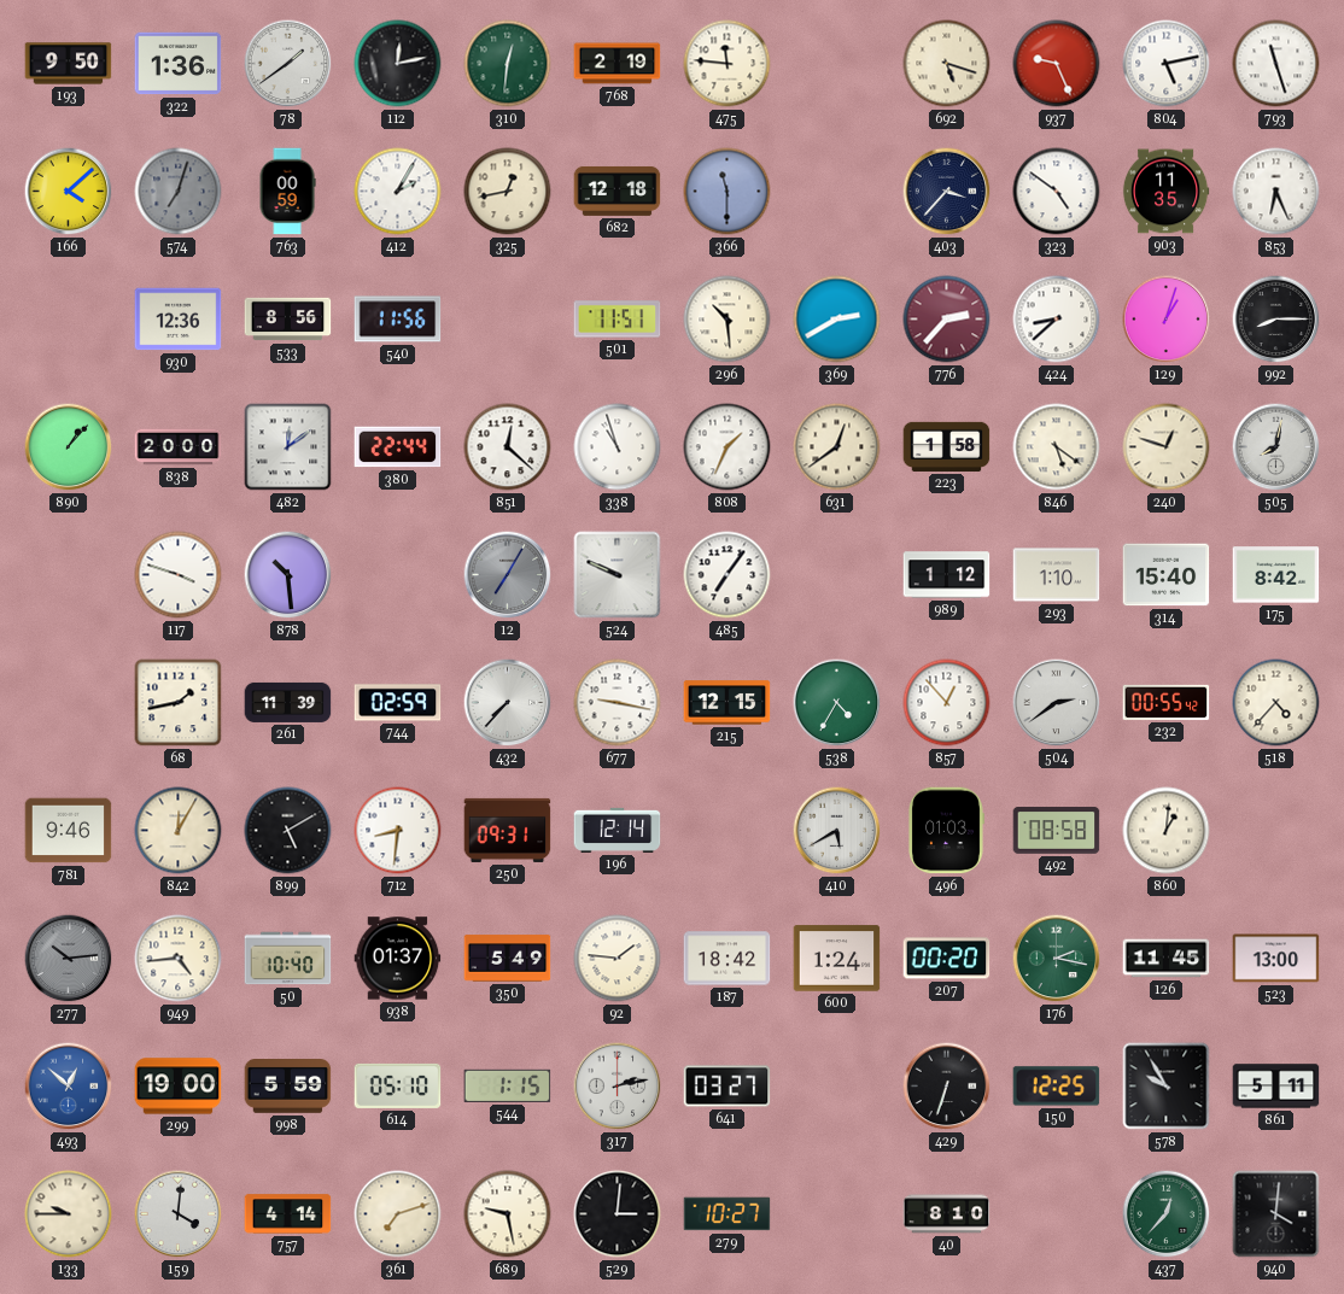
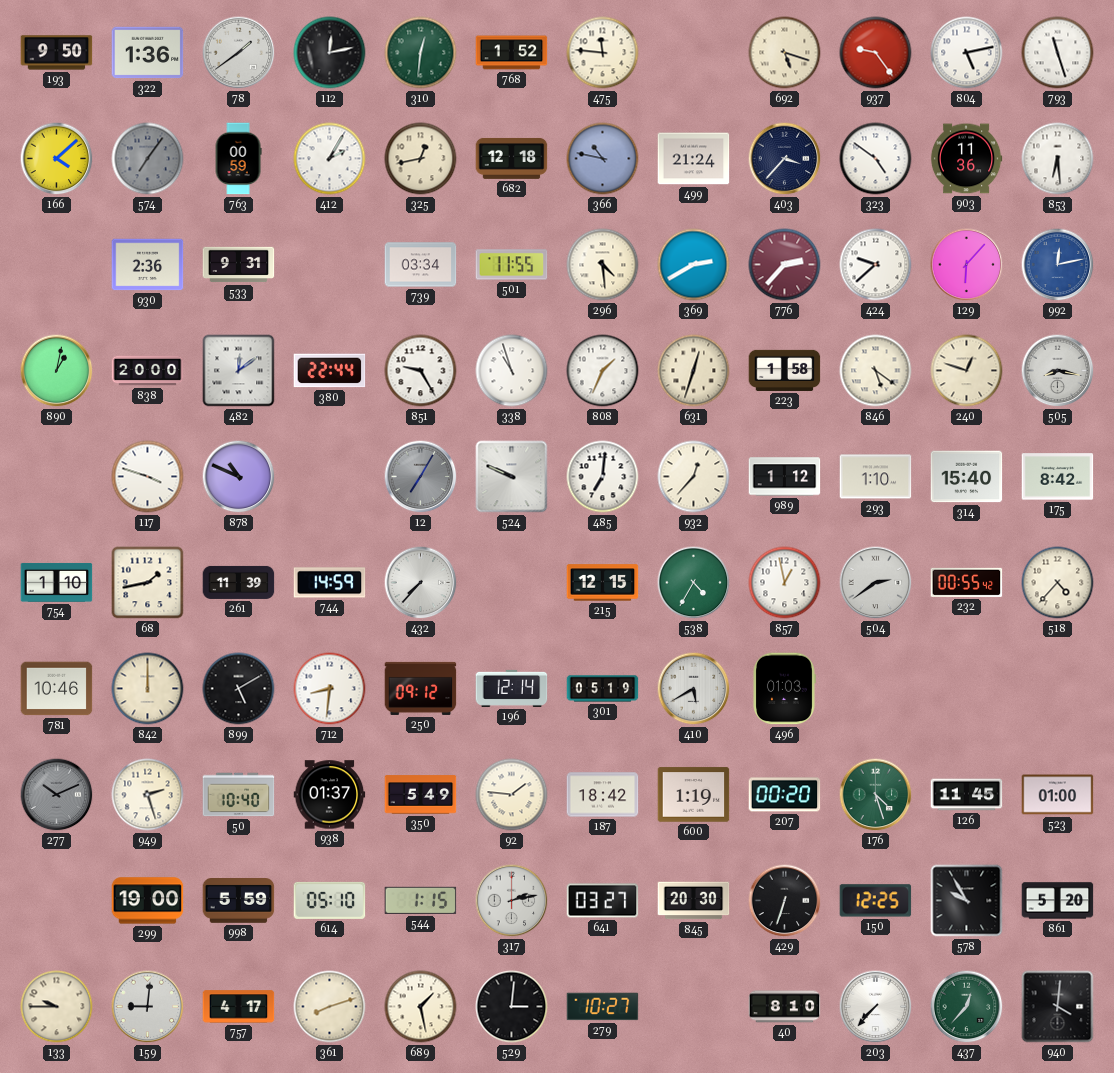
768: 2:19 -> 1:52 (512, 53)
937: 9:26 -> 9:24 (876, 53)
574: 7:03 -> 7:06 (148, 159)
366: 11:30 -> 10:47 (603, 159)
499: none -> 21:24 (694, 159)
903: 11:35 -> 11:36 (966, 159)
853: 6:26 -> 6:29 (1058, 159)
930: 12:36 -> 2:36 (148, 265)
533: 8:56 -> 9:31 (239, 265)
540: 11:56 -> none (398, 320)
739: none -> 03:34 (421, 265)
501: 11:51 -> 11:55 (512, 265)
296: 10:29 -> 4:29 (603, 265)
424: 8:38 -> 9:38 (876, 265)
129: 1:03 -> 6:07 (967, 265)
992: 8:15 -> 12:13 (1058, 265)
992 dial: black -> blue (1058, 265)
890: 1:07 -> 1:02 (57, 371)
851: 12:22 -> 9:25 (421, 371)
631: 12:39 -> 12:33 (694, 371)
505: 8:02 -> 8:17 (1058, 371)
878: 10:29 -> 10:49 (239, 477)
485: 7:06 -> 7:01 (603, 477)
932: none -> 12:37 (694, 477)
754: none -> 1:10 (57, 582)
744: 02:59 -> 14:59 (330, 583)
677: 9:17 -> none (618, 703)
857: 12:53 -> 12:58 (785, 583)
781: 9:46 -> 10:46 (57, 689)
842: 12:05 -> 12:00 (148, 689)
250: 09:31 -> 09:12 (421, 688)
301: none -> 05:19 (603, 689)
492: 08:58 -> none (1057, 831)
860: 1:01 -> none (1167, 831)
277: 10:14 -> 10:11 (57, 795)
949: 4:44 -> 2:27 (148, 795)
600: 1:24 -> 1:19 (694, 795)
176: 2:17 -> 4:27 (876, 795)
523: 13:00 -> 01:00 (1058, 795)
493: 12:52 -> none (69, 1087)
845: none -> 20:30 (694, 901)
861: 5:11 -> 5:20 (1058, 901)
159: 4:01 -> 9:01 (148, 1007)
757: 4:14 -> 4:17 (239, 1007)
361: 7:12 -> 8:12 (330, 1007)
689: 9:28 -> 1:28 (421, 1007)
203: none -> 7:37 (876, 1007)
